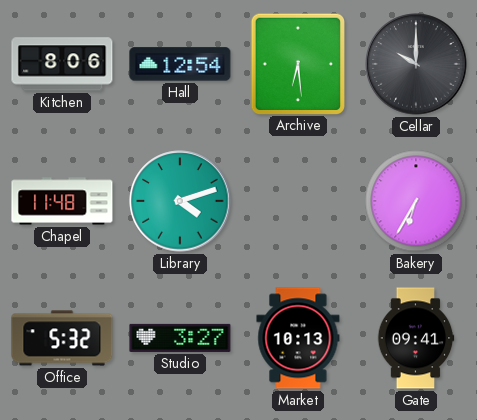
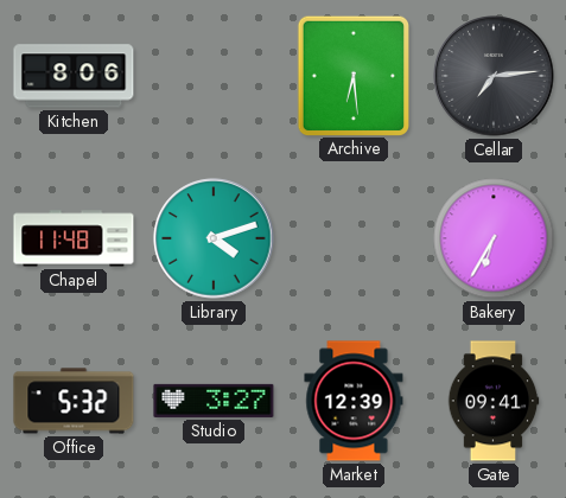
Hall: 12:54 -> none (180, 64)
Cellar: 10:00 -> 7:14 (494, 76)
Market: 10:13 -> 12:39 (354, 401)
